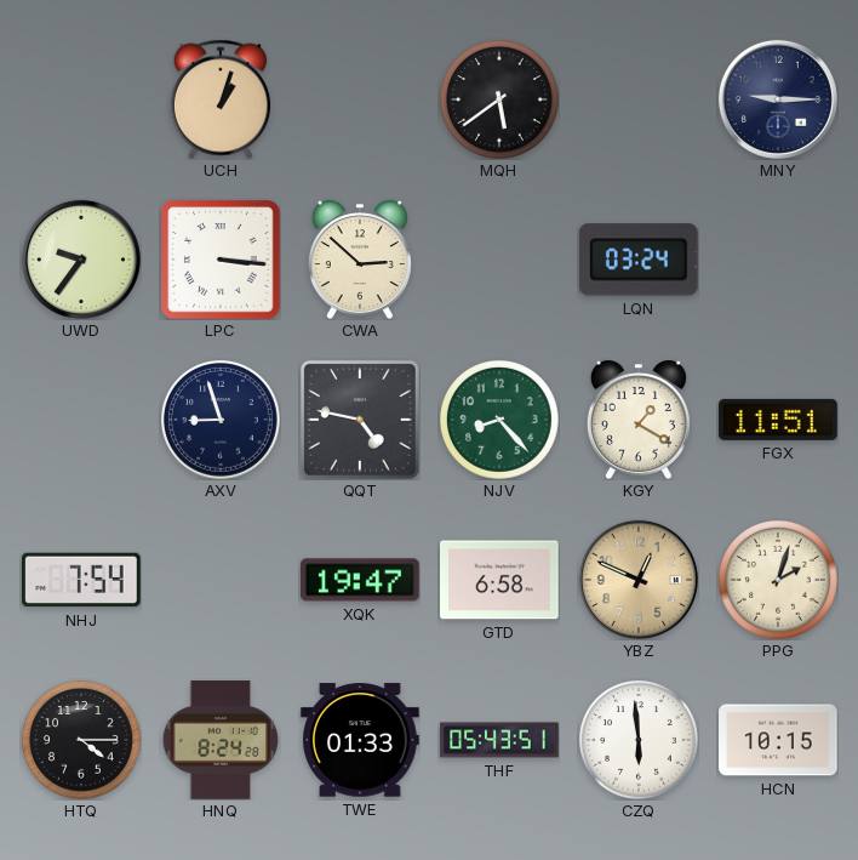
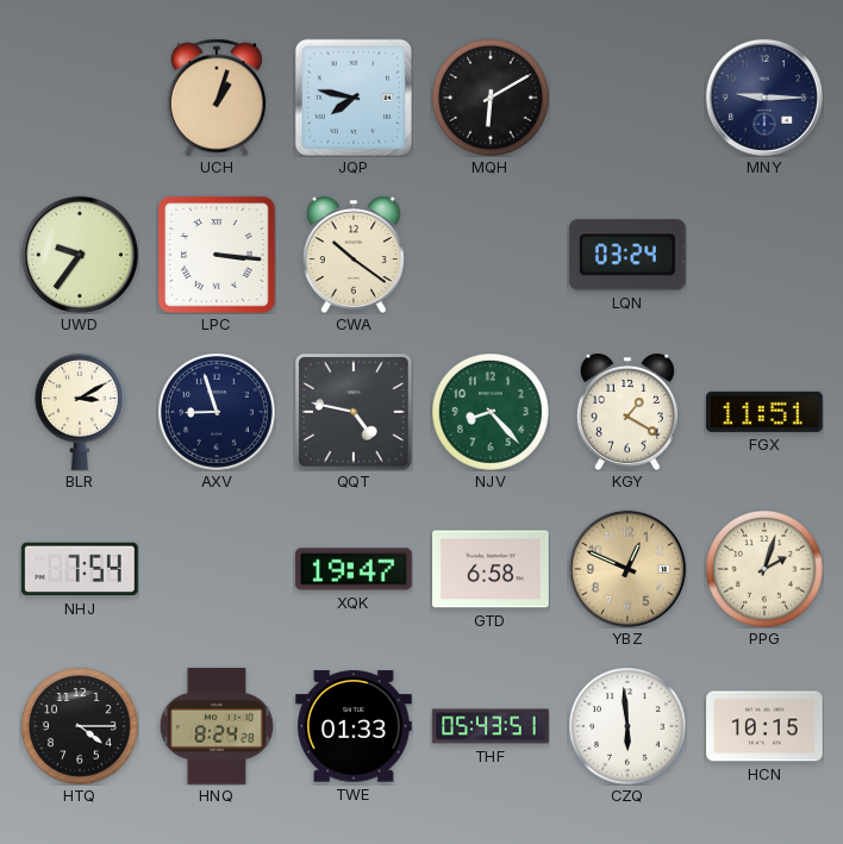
JQP: none -> 7:47 (352, 96)
MQH: 5:39 -> 6:10 (492, 99)
CWA: 2:52 -> 10:21 (354, 255)
BLR: none -> 3:10 (80, 412)
